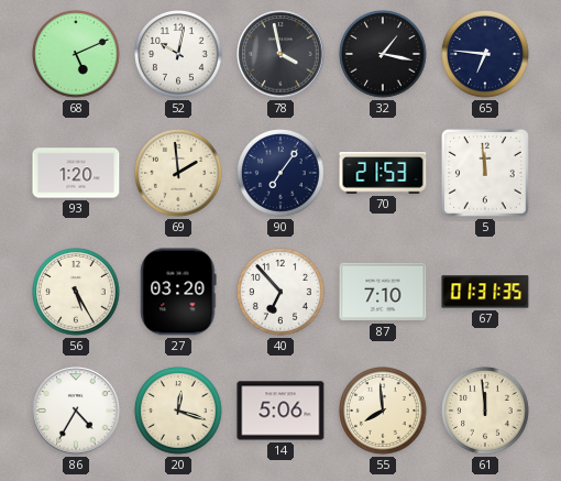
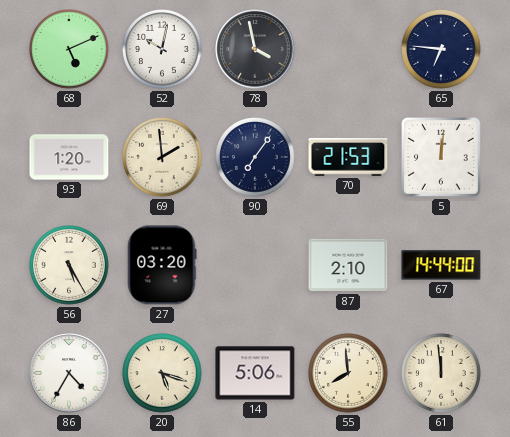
32: 1:17 -> none (383, 54)
5: 11:59 -> 12:01 (442, 158)
40: 6:53 -> none (280, 292)
87: 7:10 -> 2:10 (348, 265)
67: 01:31 -> 14:44 (441, 265)
20: 12:18 -> 5:18 (162, 373)
